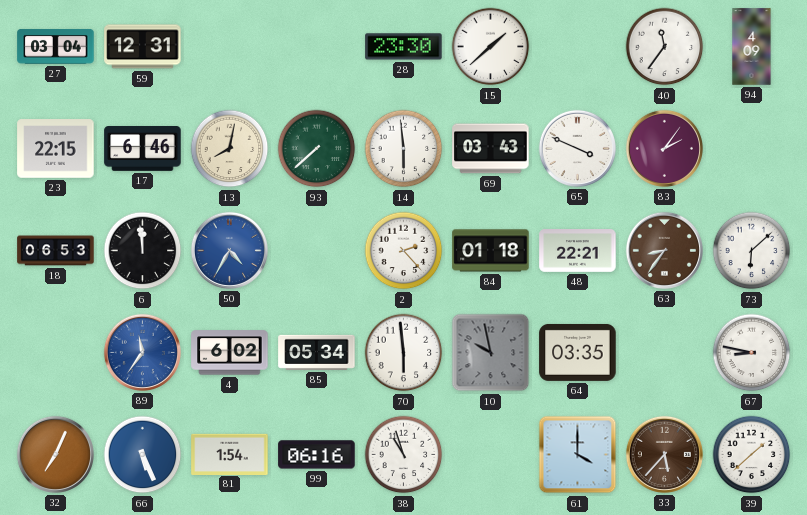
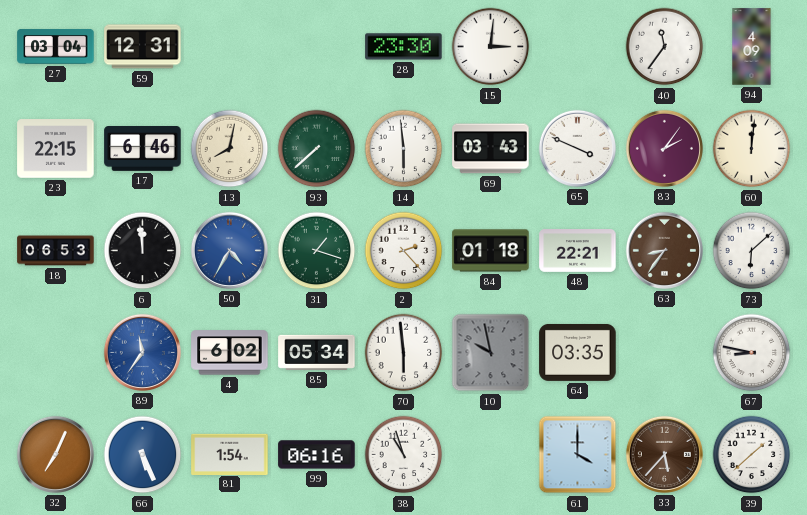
15: 1:38 -> 3:01 (491, 47)
60: none -> 12:01 (752, 149)
31: none -> 1:18 (317, 251)
